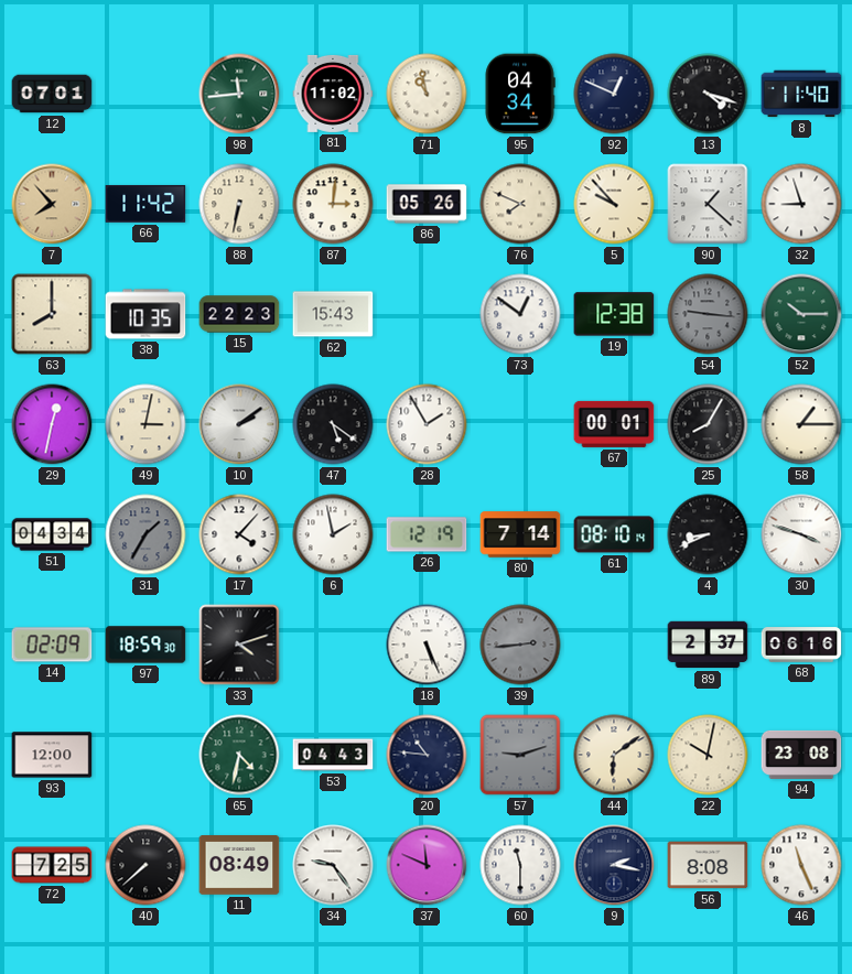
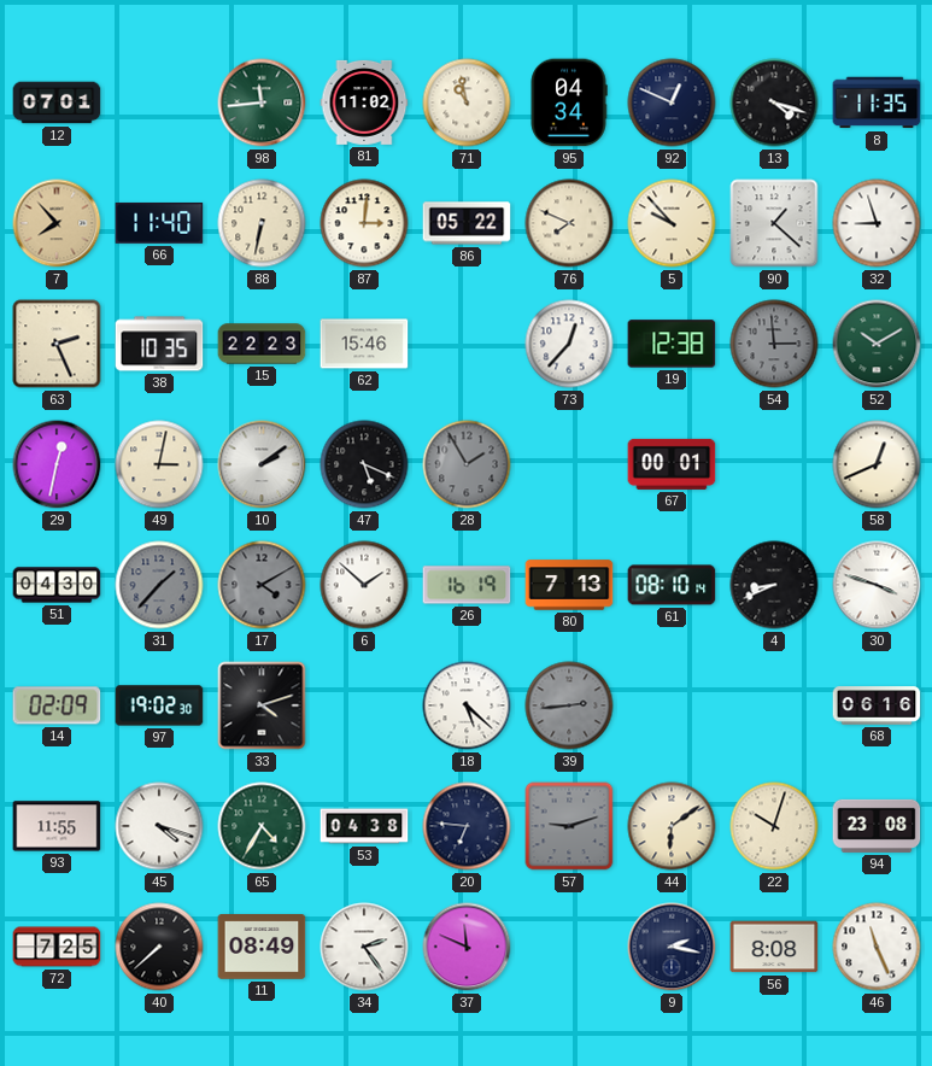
8: 11:40 -> 11:35 (877, 102)
66: 11:42 -> 11:40 (159, 223)
86: 05:26 -> 05:22 (467, 223)
63: 8:00 -> 2:26 (57, 344)
62: 15:43 -> 15:46 (364, 344)
73: 12:51 -> 12:37 (569, 344)
54: 9:16 -> 2:59 (774, 344)
52: 10:15 -> 10:10 (877, 344)
47: 5:21 -> 5:19 (364, 464)
28 dial: white -> grey (467, 464)
25: 8:05 -> none (708, 424)
58: 1:15 -> 12:41 (877, 464)
51: 04:34 -> 04:30 (57, 585)
31: 1:35 -> 1:37 (159, 585)
17: 4:07 -> 4:10 (262, 585)
17 dial: white -> grey (262, 585)
6: 1:58 -> 1:52 (364, 585)
26: 12:19 -> 16:19 (467, 585)
80: 7:14 -> 7:13 (569, 585)
97: 18:59 -> 19:02 (159, 705)
18: 5:26 -> 5:22 (467, 705)
89: 2:37 -> none (708, 645)
93: 12:00 -> 11:55 (57, 826)
45: none -> 4:18 (159, 826)
65: 4:32 -> 4:35 (262, 826)
53: 04:43 -> 04:38 (364, 826)
20: 10:46 -> 6:46 (467, 826)
22: 10:02 -> 10:03 (774, 826)
34: 9:24 -> 2:24 (364, 947)
60: 11:30 -> none (520, 865)
